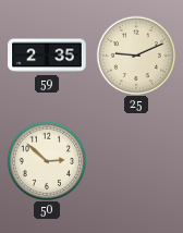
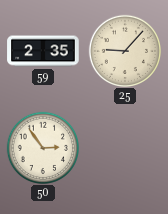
25: 9:11 -> 9:07 (124, 50)
50: 2:52 -> 2:54 (42, 147)
